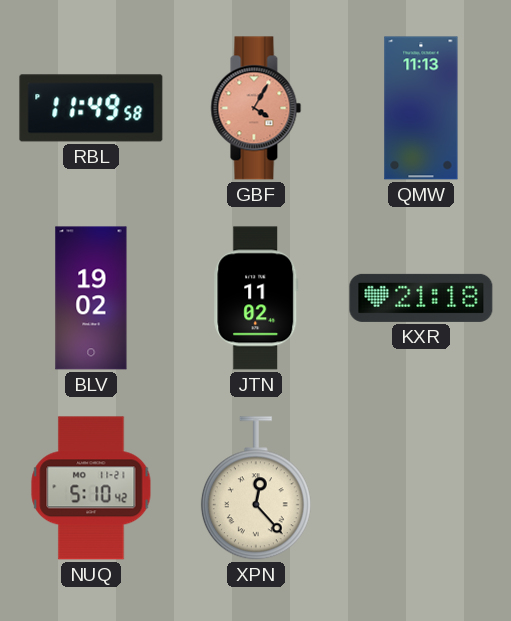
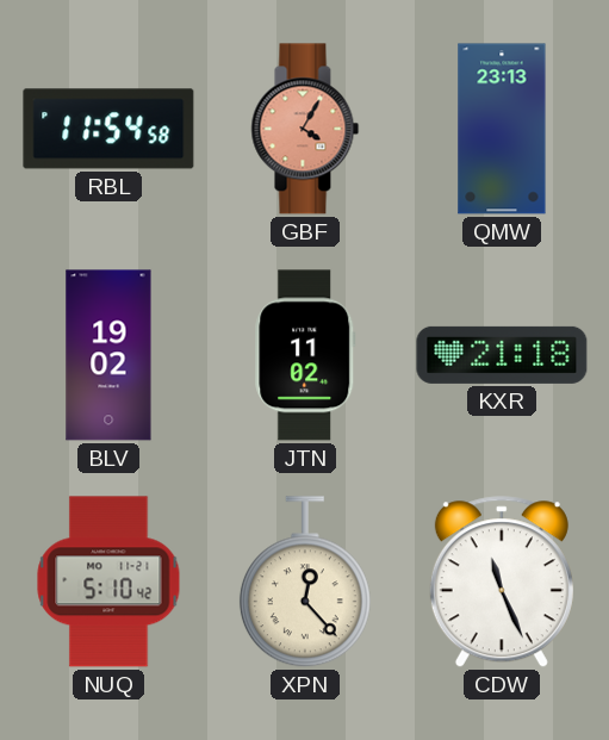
RBL: 11:49 -> 11:54 (108, 129)
QMW: 11:13 -> 23:13 (502, 129)
CDW: none -> 11:26 (502, 583)
